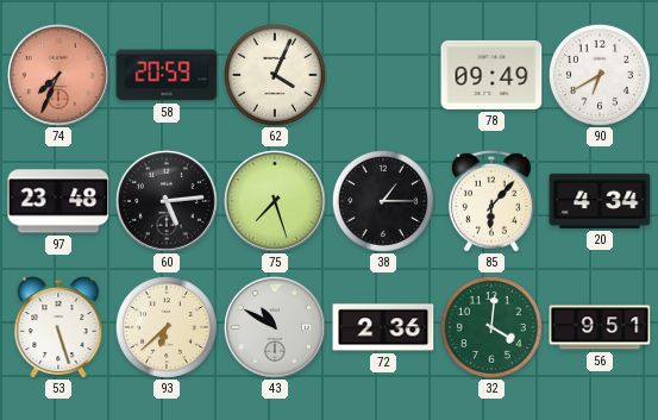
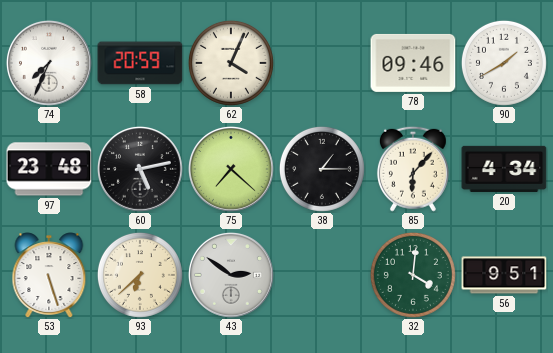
74 dial: salmon -> white (49, 63)
78: 09:49 -> 09:46 (413, 63)
90: 6:40 -> 1:40 (504, 63)
60: 5:14 -> 5:13 (140, 169)
75: 7:27 -> 7:22 (231, 169)
43: 10:50 -> 2:51 (231, 275)
72: 2:36 -> none (383, 327)
